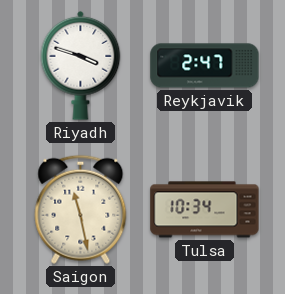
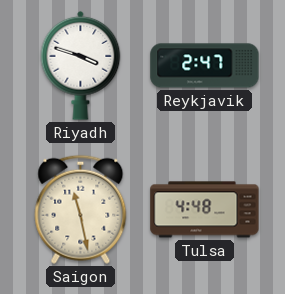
Tulsa: 10:34 -> 4:48 (205, 210)
